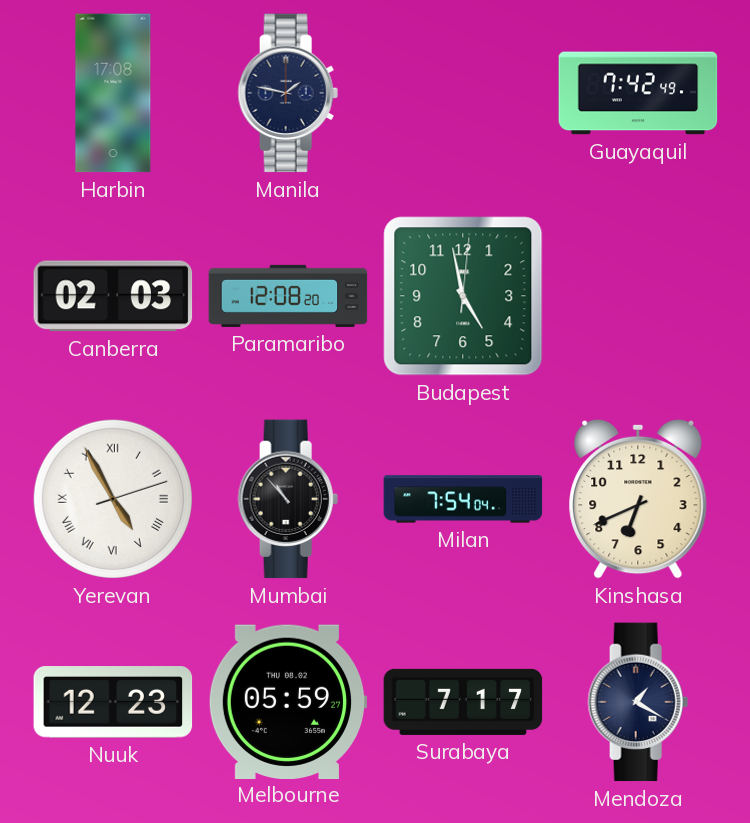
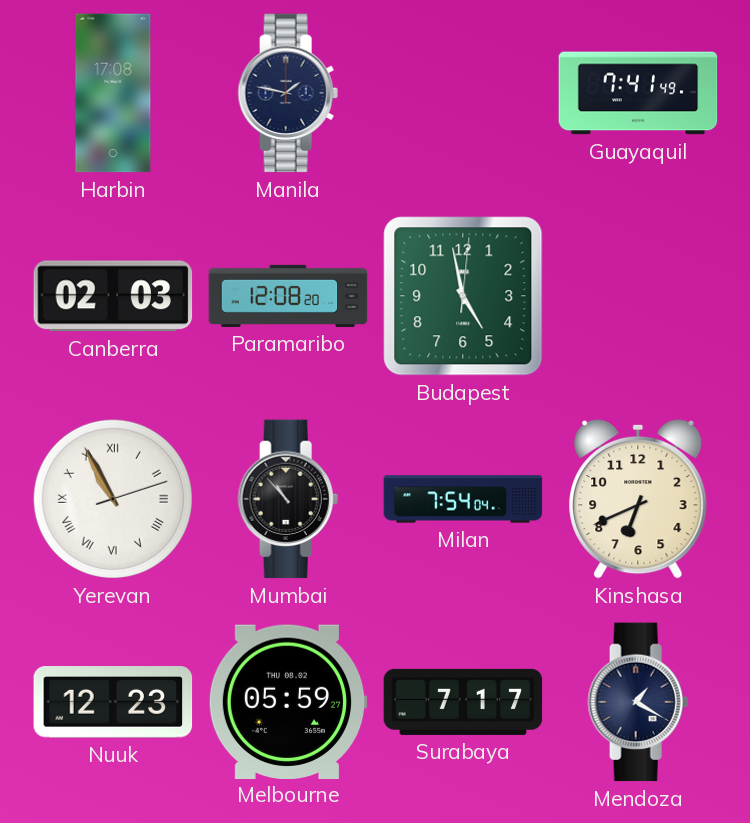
Guayaquil: 7:42 -> 7:41 (638, 93)
Yerevan: 4:55 -> 10:55 (113, 499)
